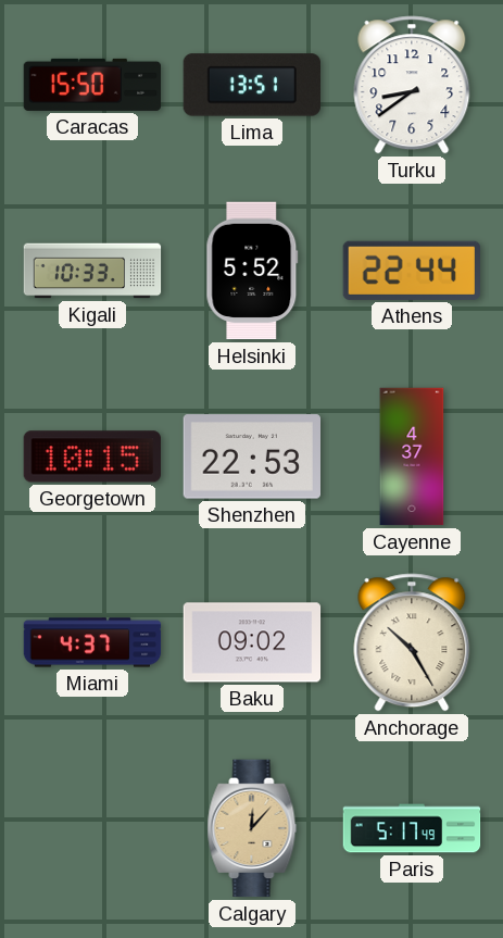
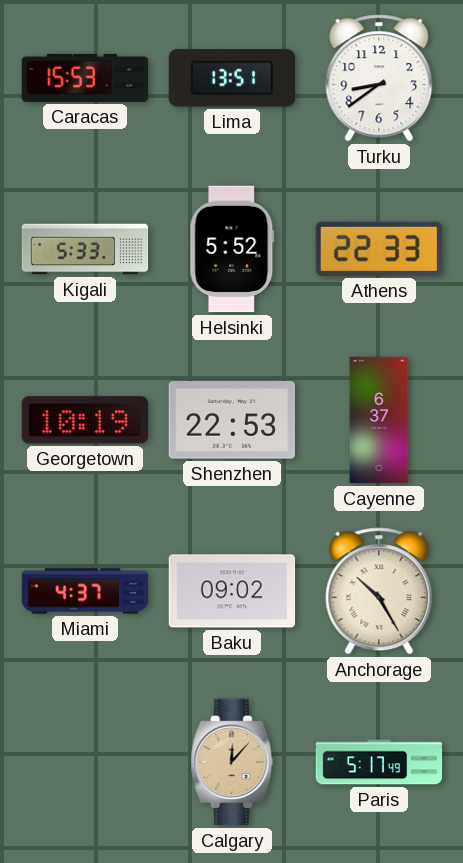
Caracas: 15:50 -> 15:53 (85, 78)
Kigali: 10:33 -> 5:33 (85, 249)
Athens: 22:44 -> 22:33 (378, 249)
Georgetown: 10:15 -> 10:19 (84, 420)
Cayenne: 4:37 -> 6:37 (379, 420)
